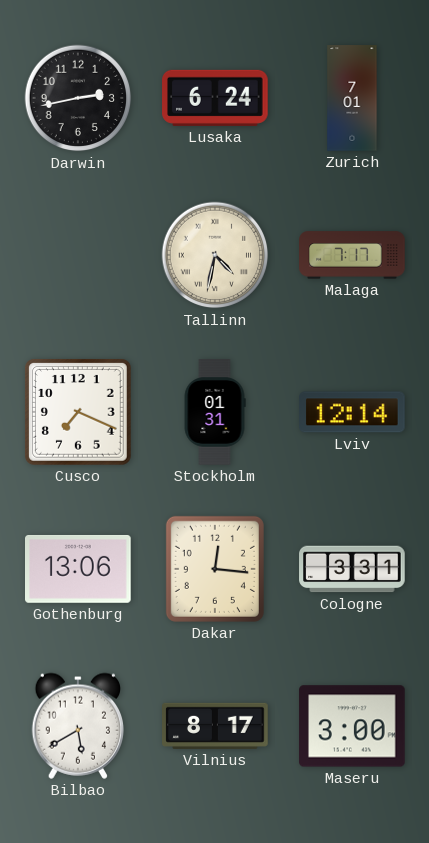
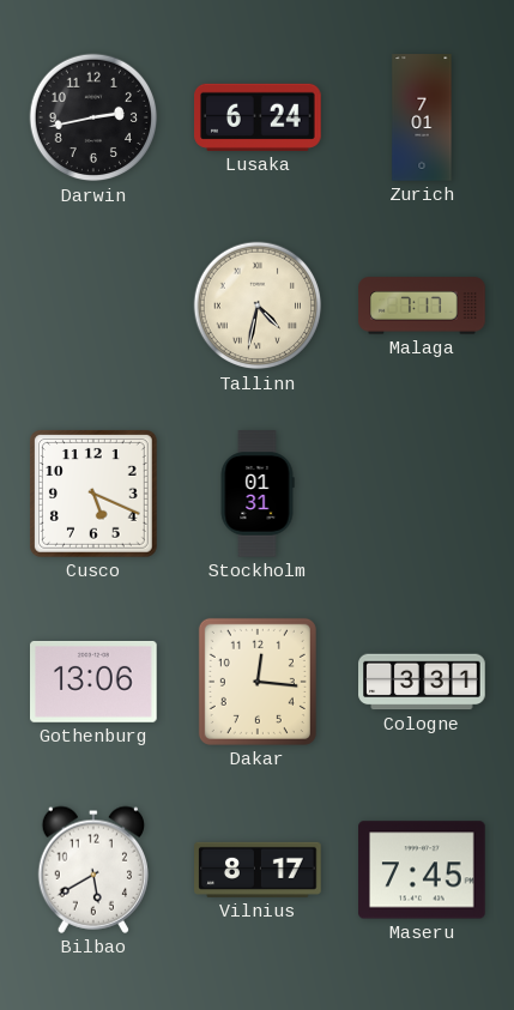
Cusco: 7:19 -> 5:19 (93, 494)
Lviv: 12:14 -> none (353, 412)
Maseru: 3:00 -> 7:45 (422, 870)
